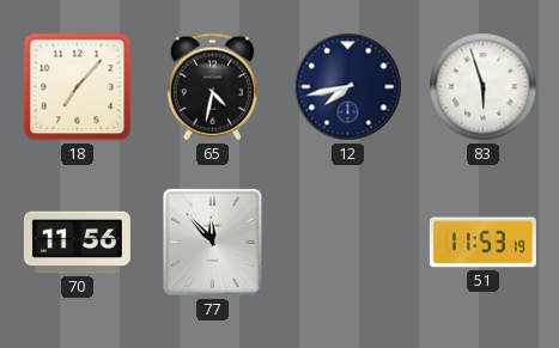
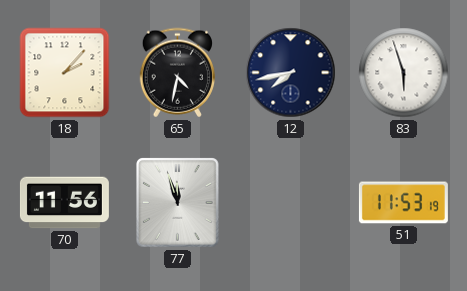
18: 7:07 -> 2:07 (65, 73)
77: 11:53 -> 11:57 (178, 203)
